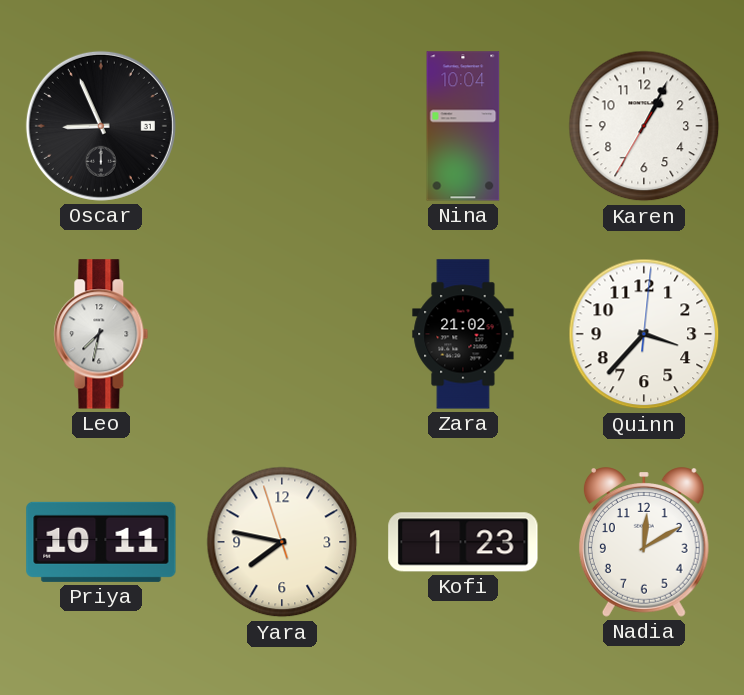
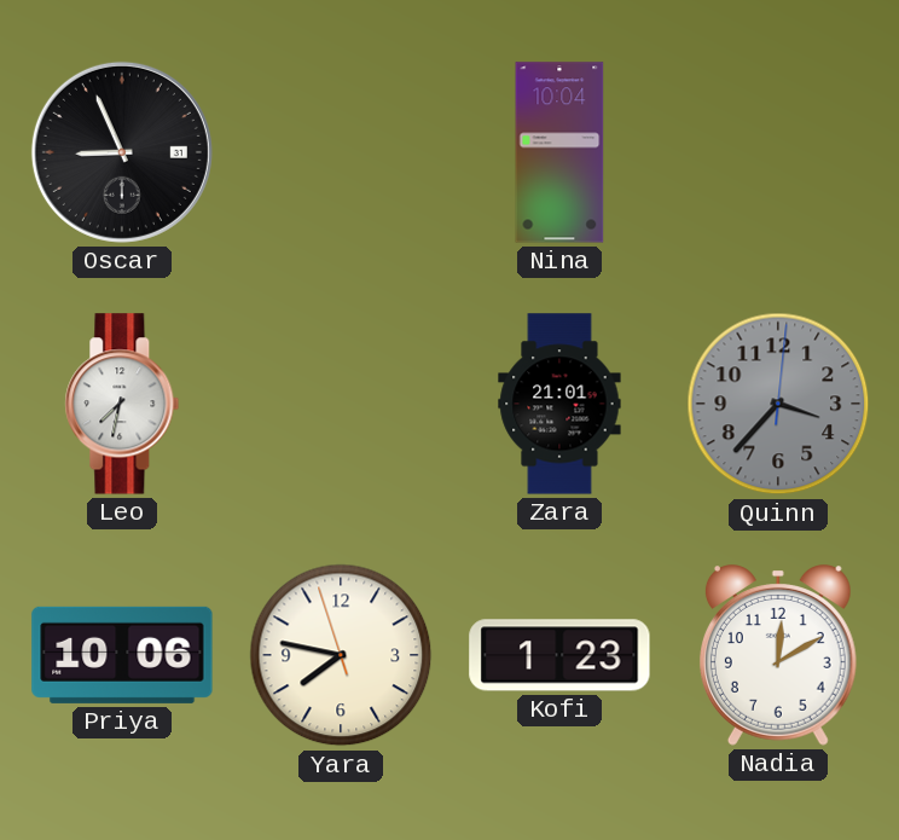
Karen: 1:04 -> none (644, 126)
Zara: 21:02 -> 21:01 (559, 404)
Quinn dial: white -> grey (778, 404)
Priya: 10:11 -> 10:06 (122, 655)
